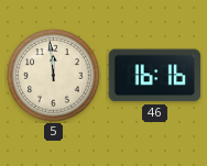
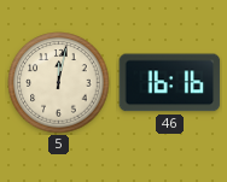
5: 11:59 -> 12:02 (59, 83)
